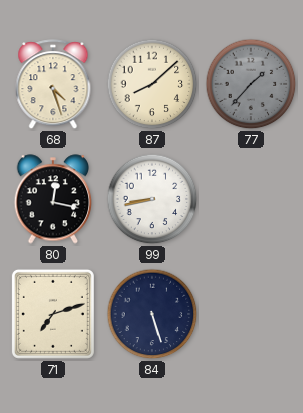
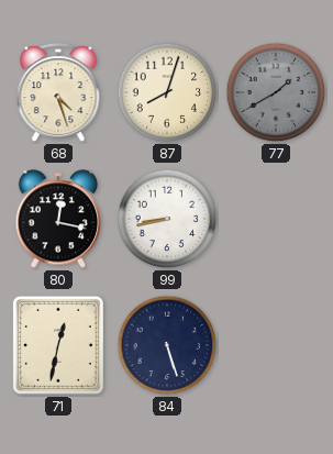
87: 8:08 -> 8:03 (167, 92)
77: 1:37 -> 1:40 (276, 92)
71: 7:12 -> 12:32 (58, 345)
